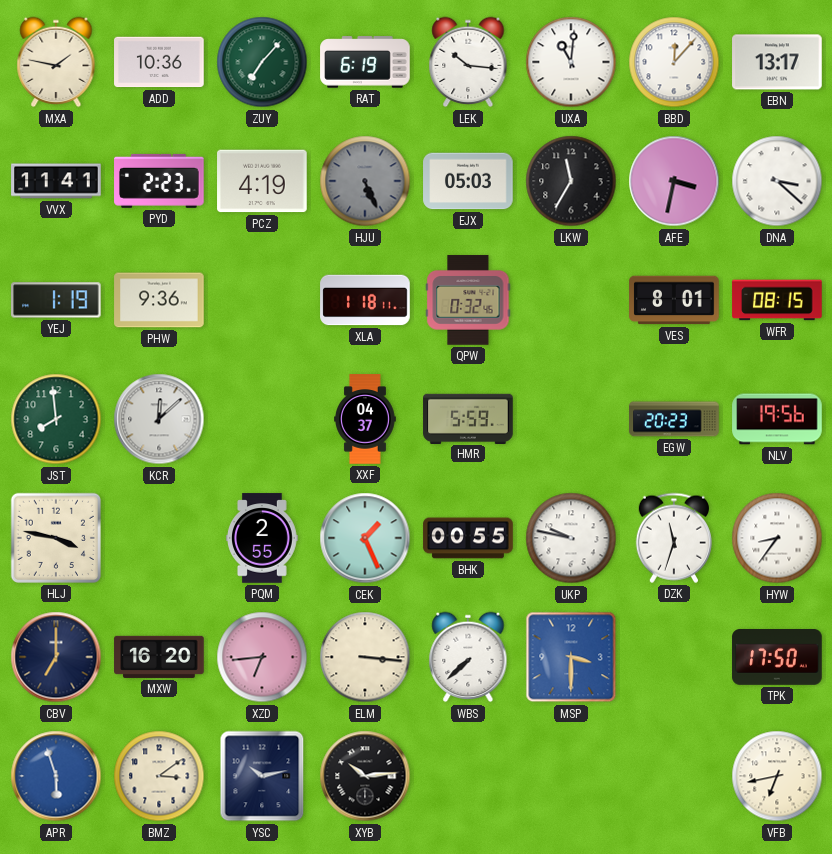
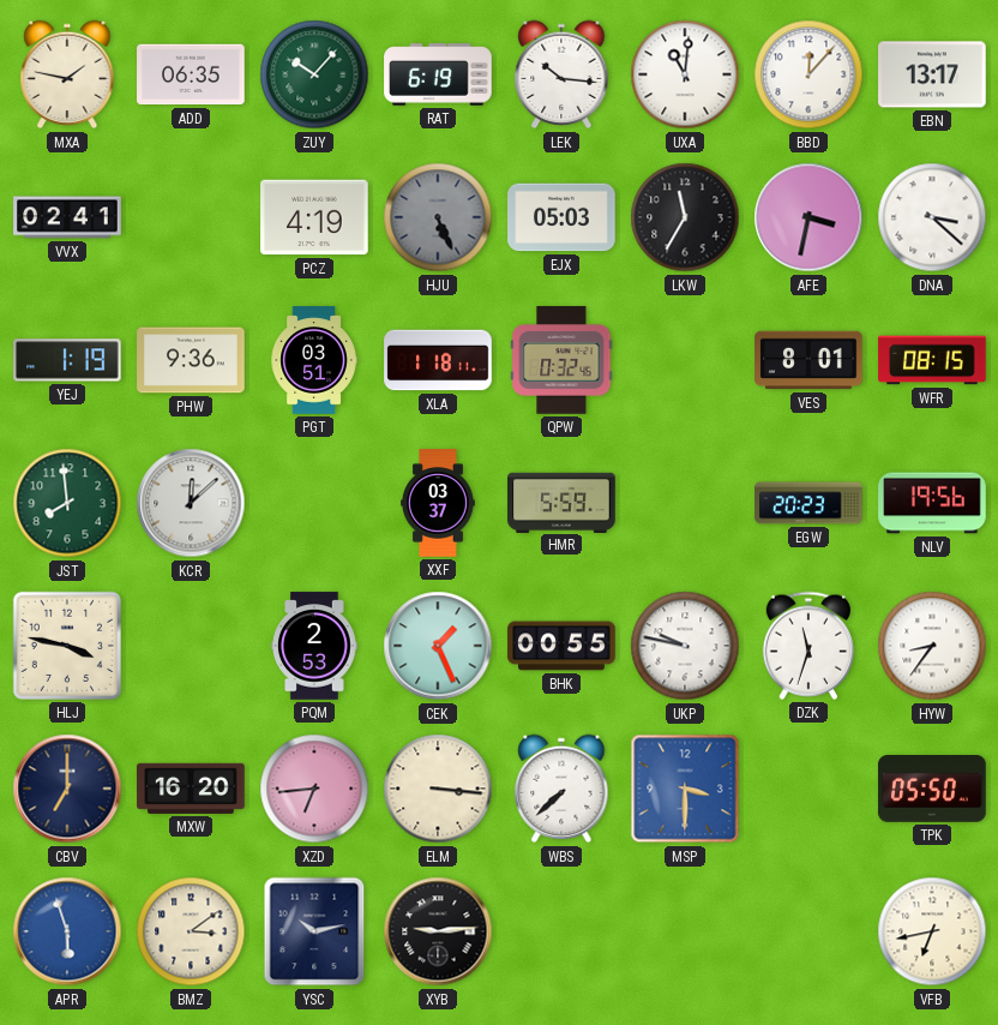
ADD: 10:36 -> 06:35 (191, 74)
ZUY: 7:07 -> 10:07 (314, 74)
VVX: 11:41 -> 02:41 (67, 217)
PYD: 2:23 -> none (159, 181)
PGT: none -> 03:51 (314, 360)
XXF: 04:37 -> 03:37 (439, 503)
PQM: 2:55 -> 2:53 (314, 646)
TPK: 17:50 -> 05:50 (932, 790)
XYB: 10:14 -> 9:14 (438, 931)
